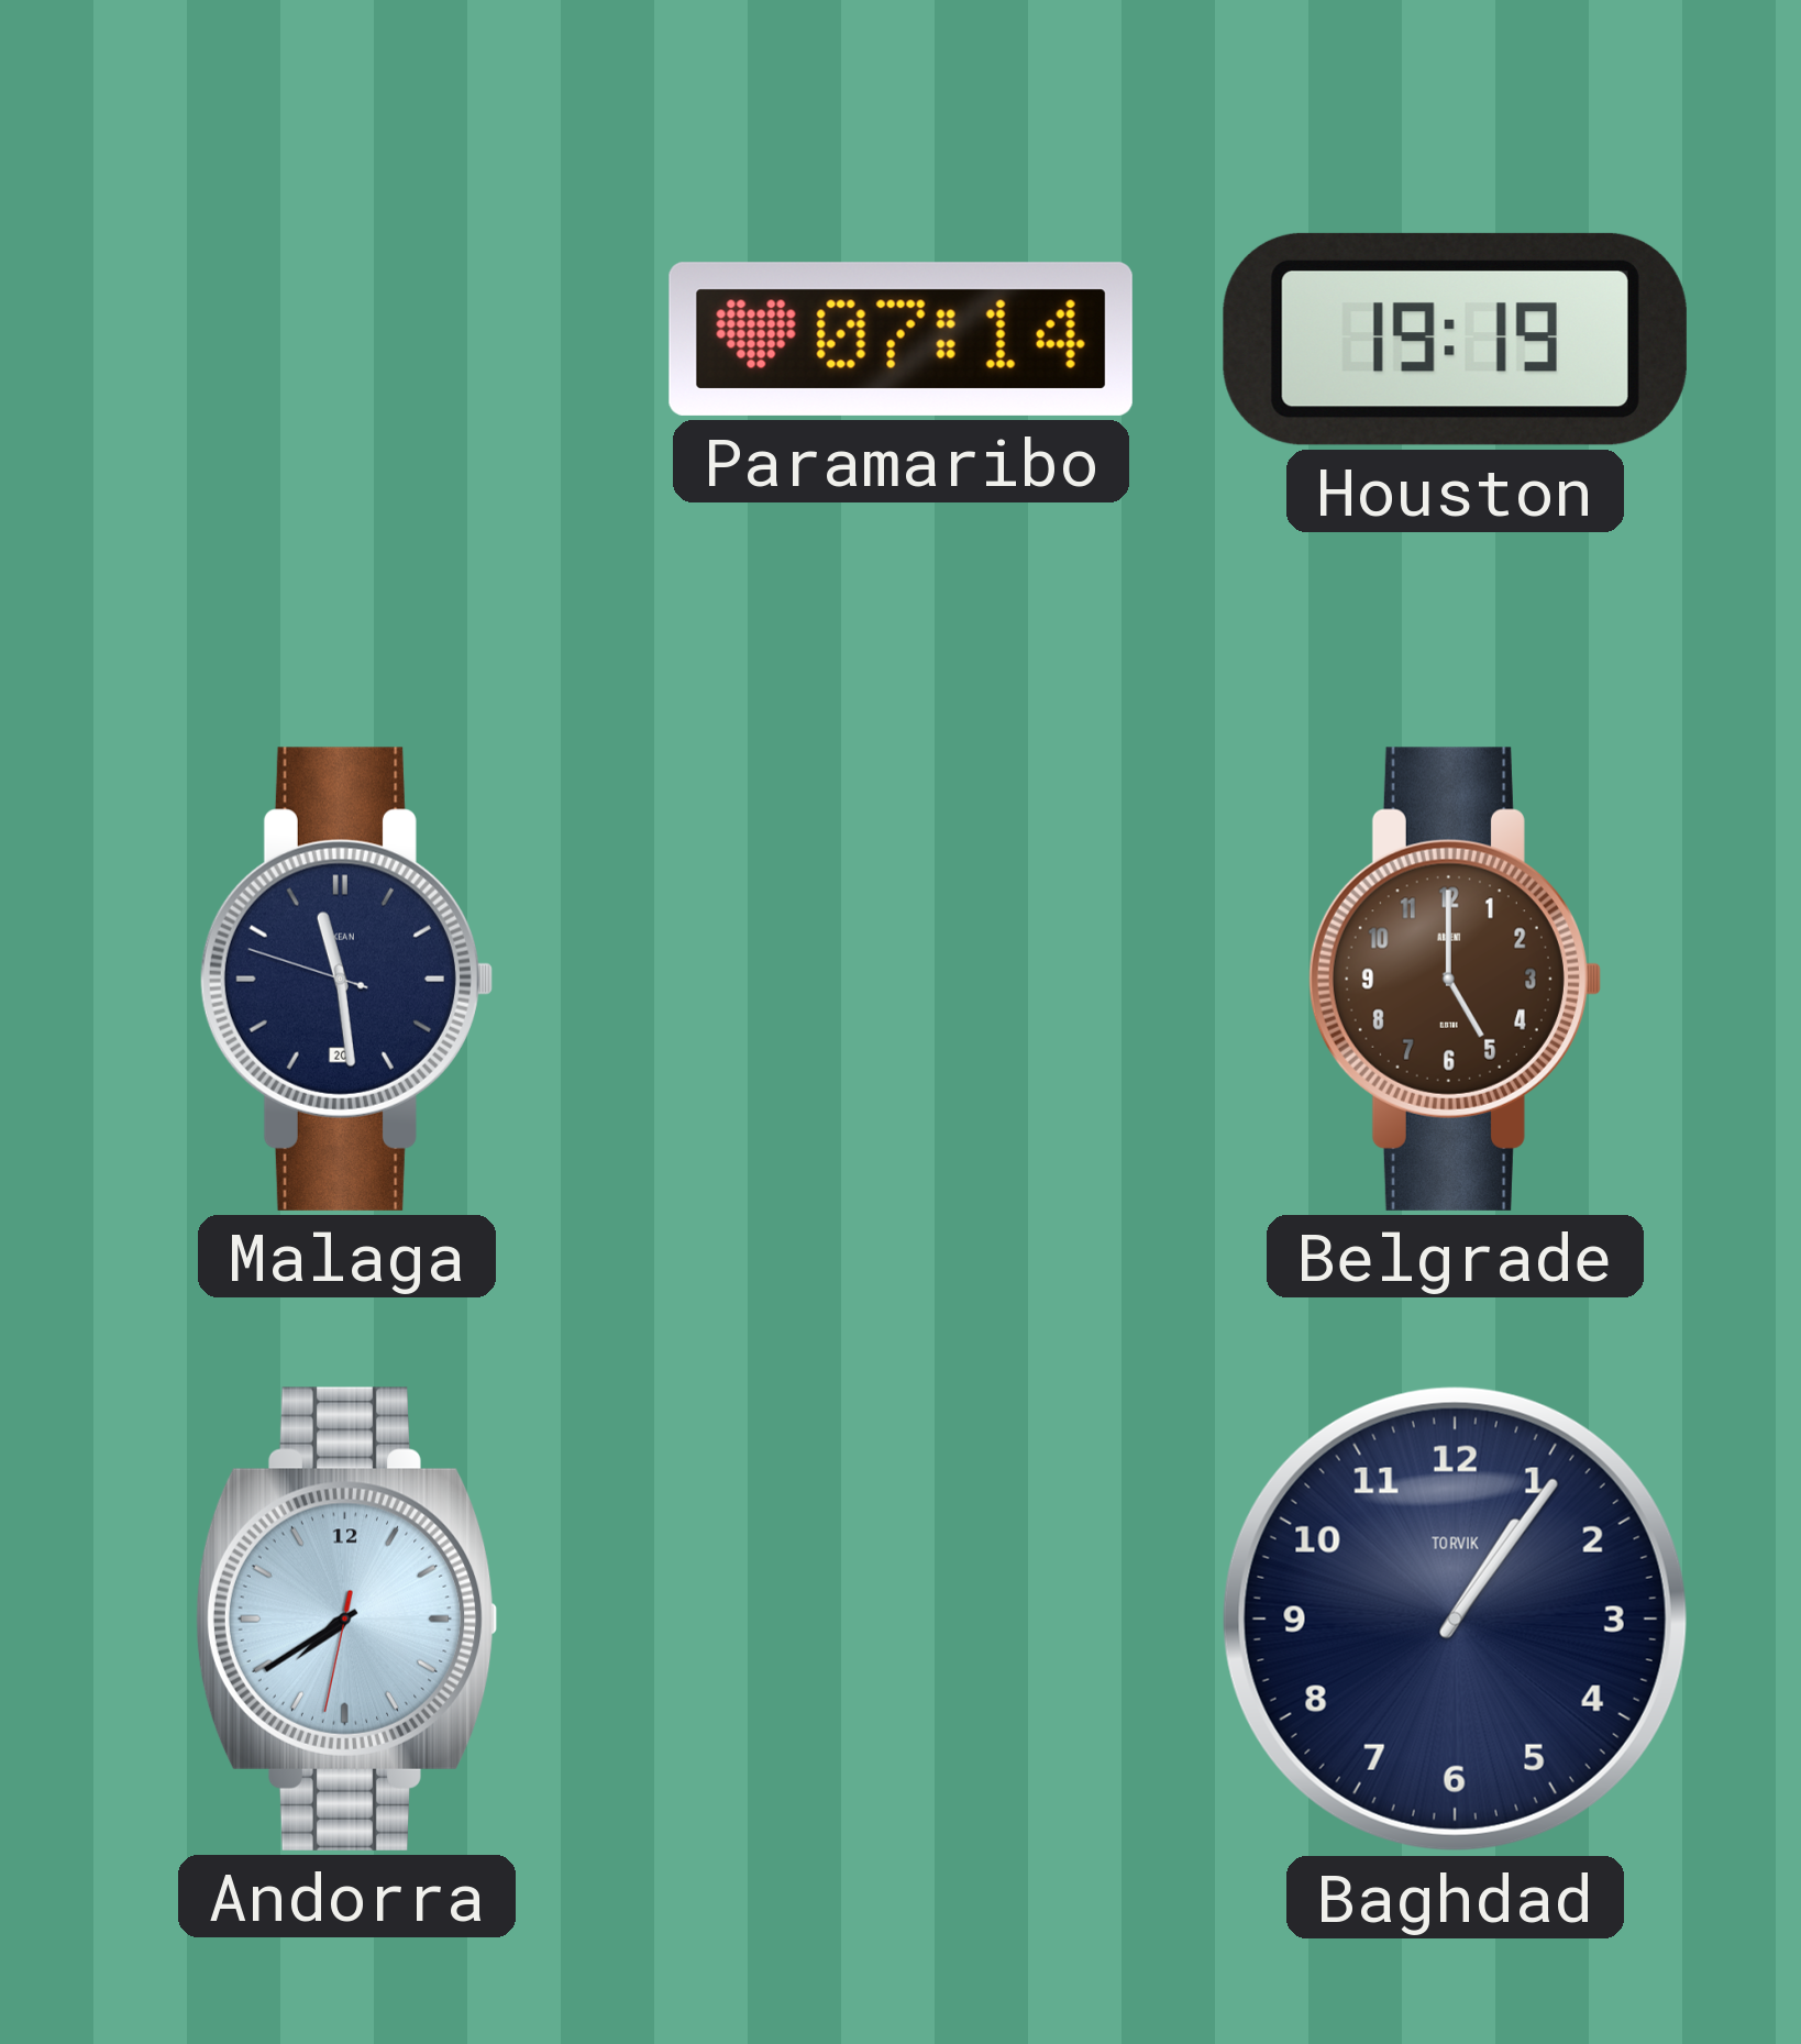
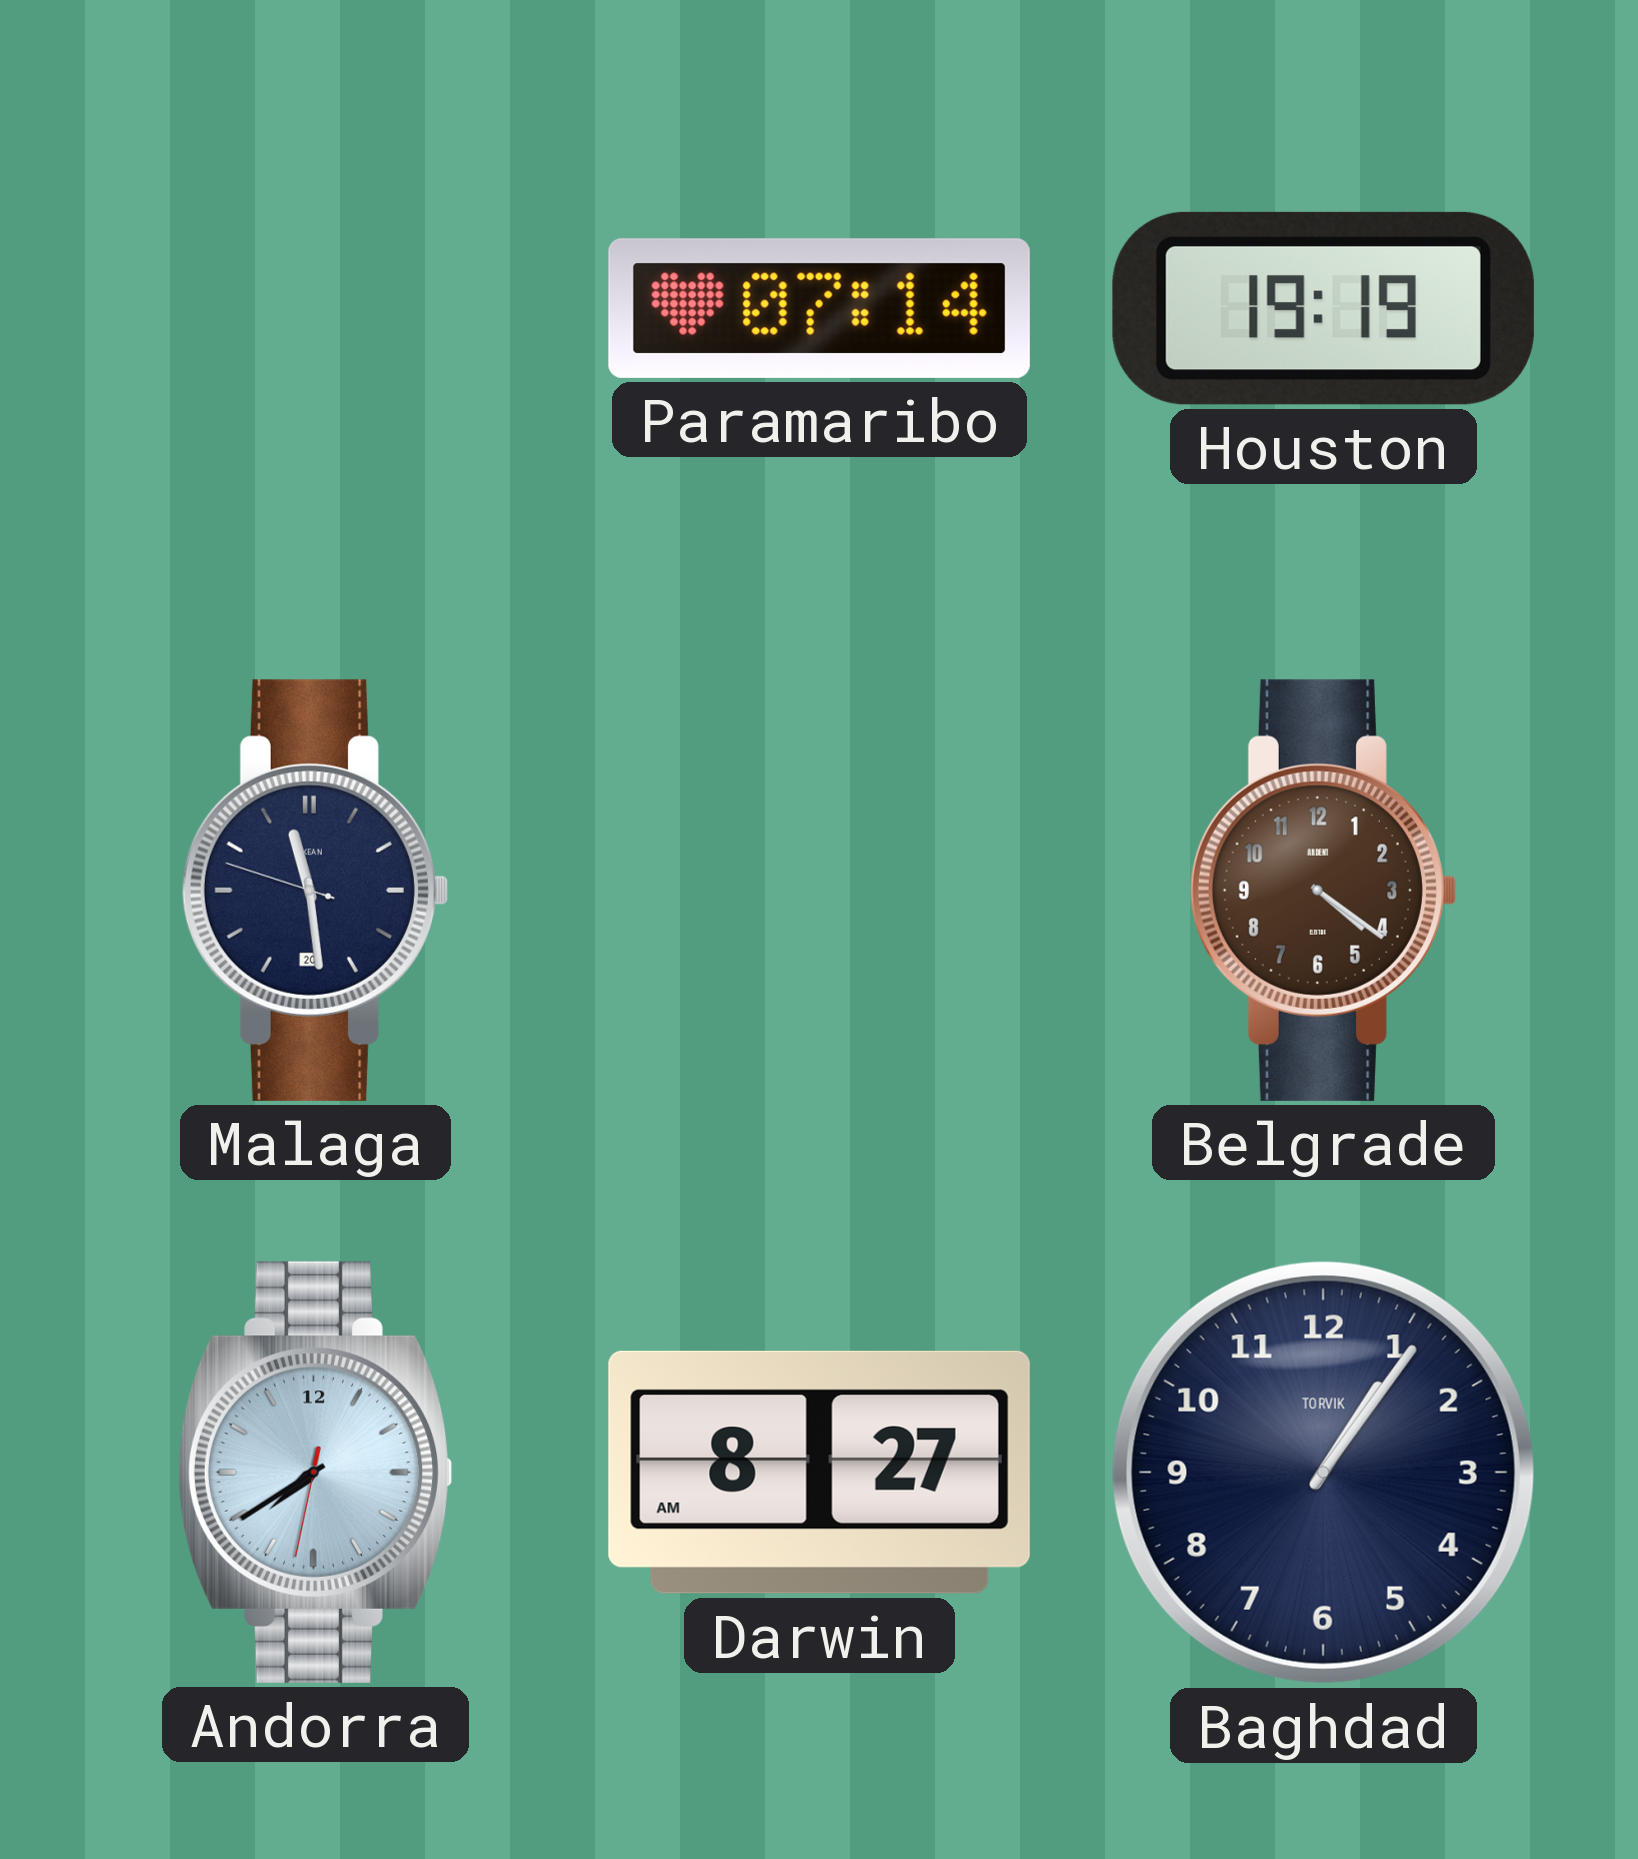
Belgrade: 5:00 -> 4:21 (1323, 890)
Darwin: none -> 8:27 (819, 1472)
